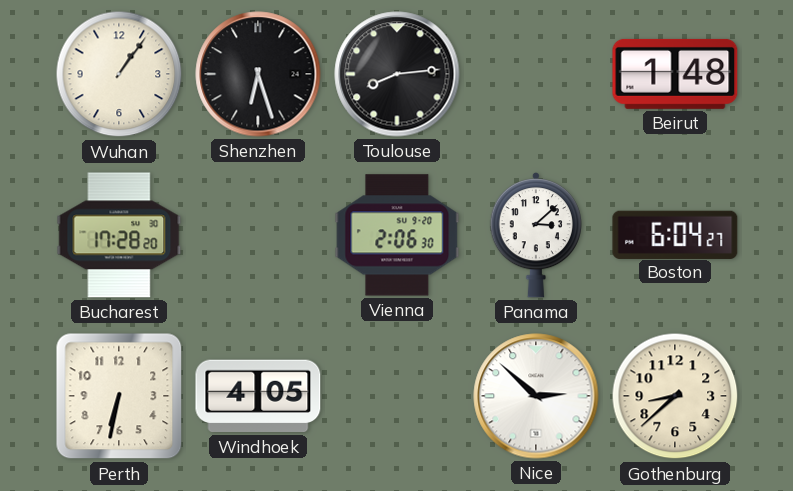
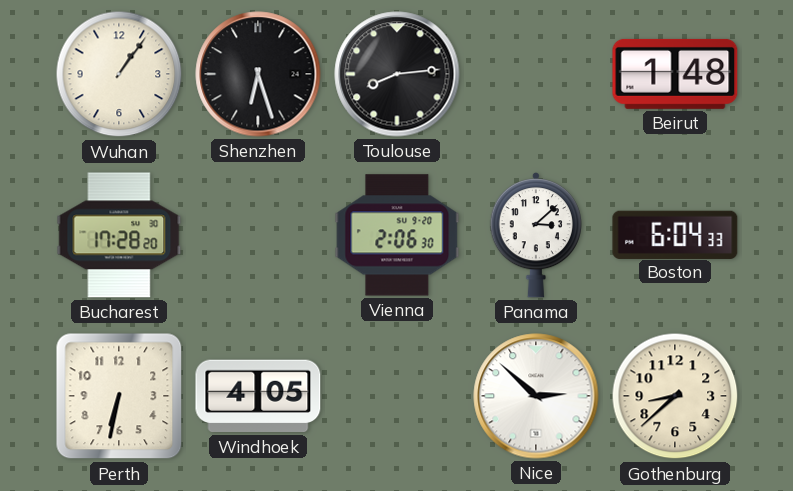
Boston: 6:04:27 -> 6:04:33 (675, 234)
